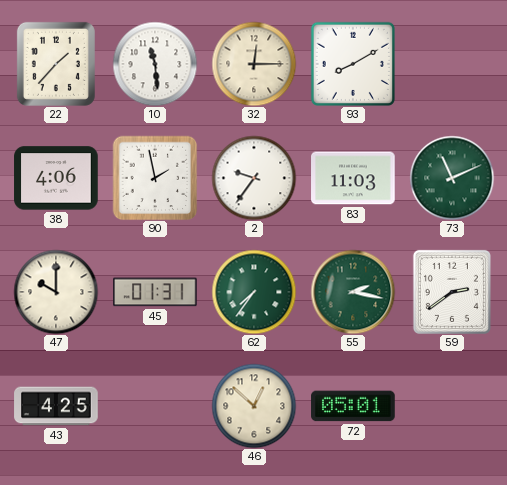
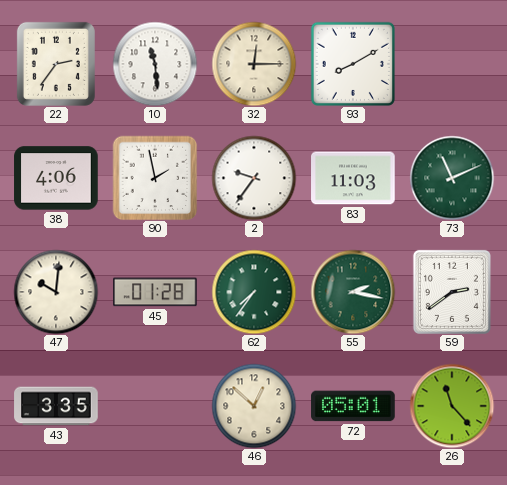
22: 1:37 -> 2:36 (56, 64)
47: 10:00 -> 10:01 (56, 292)
45: 01:31 -> 01:28 (155, 292)
43: 4:25 -> 3:35 (56, 406)
26: none -> 11:23 (452, 406)
